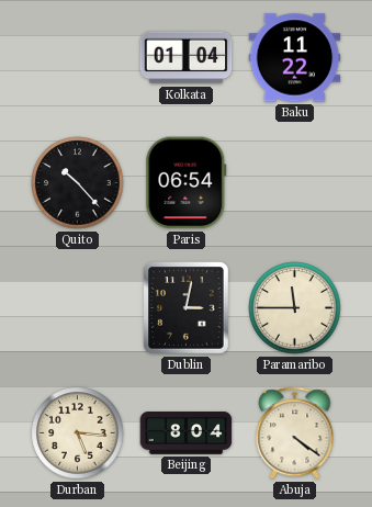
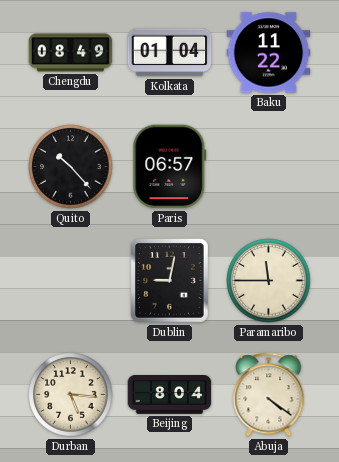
Chengdu: none -> 08:49 (71, 53)
Paris: 06:54 -> 06:57 (170, 167)
Dublin: 3:02 -> 9:02 (170, 281)
